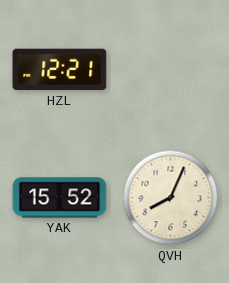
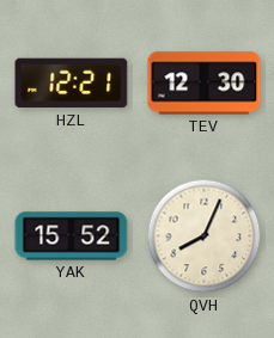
TEV: none -> 12:30 (205, 84)
